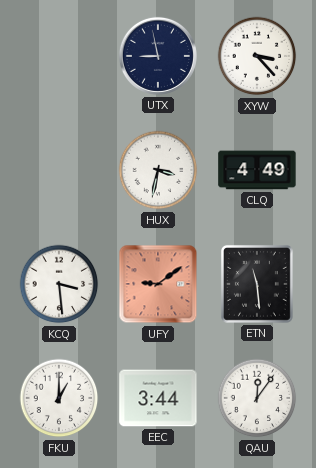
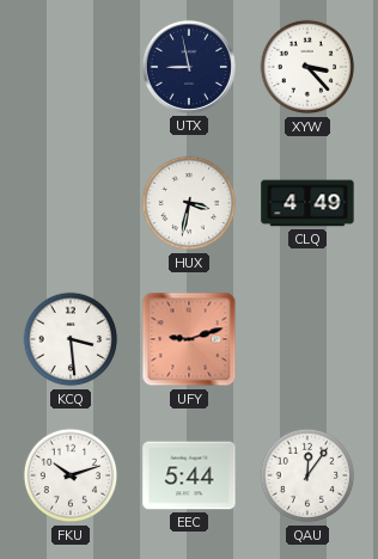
UFY: 9:09 -> 9:12 (189, 339)
ETN: 11:29 -> none (257, 284)
FKU: 1:00 -> 10:12 (71, 475)
EEC: 3:44 -> 5:44 (189, 475)
